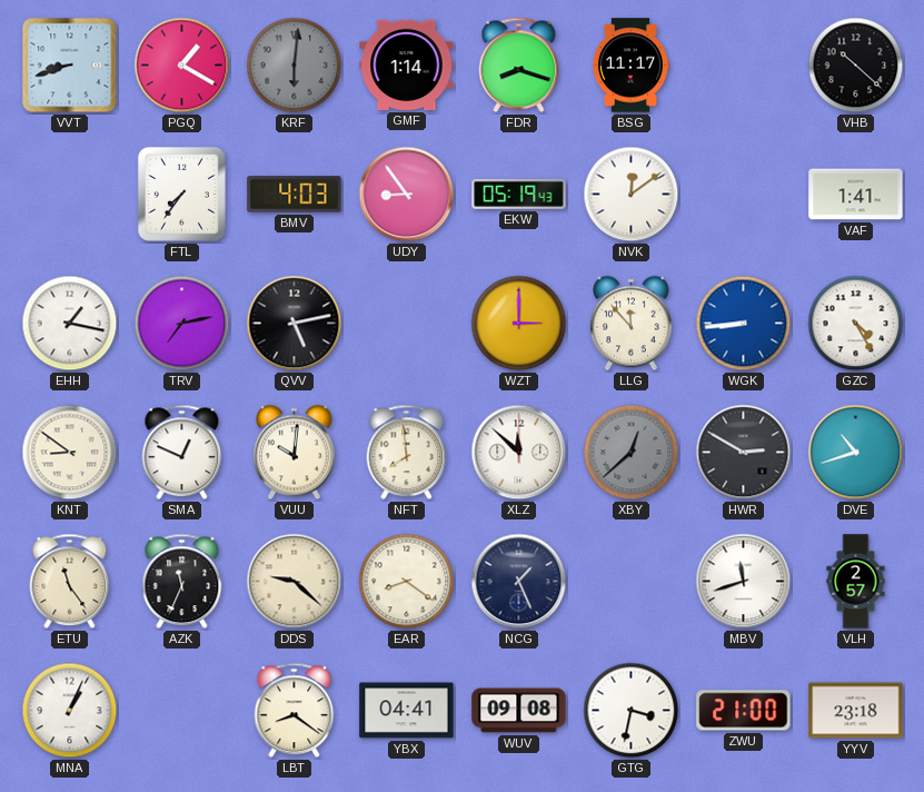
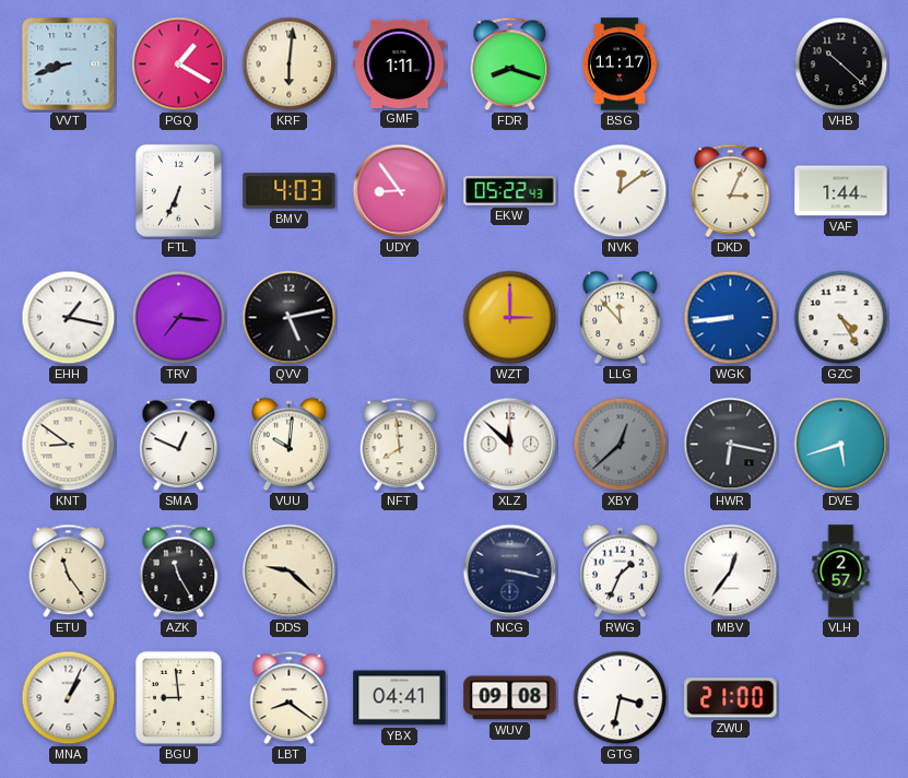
KRF dial: grey -> cream (290, 64)
GMF: 1:14 -> 1:11 (400, 63)
FTL: 7:36 -> 6:34 (178, 190)
EKW: 05:19 -> 05:22 (510, 190)
DKD: none -> 3:04 (731, 191)
VAF: 1:41 -> 1:44 (841, 191)
TRV: 7:13 -> 7:16 (179, 318)
HWR: 2:50 -> 6:17 (731, 445)
DVE: 10:42 -> 5:42 (841, 445)
AZK: 11:34 -> 11:25 (179, 571)
EAR: 8:21 -> none (407, 582)
NCG: 1:26 -> 3:17 (510, 571)
RWG: none -> 1:34 (621, 571)
MBV: 11:42 -> 12:36 (731, 571)
BGU: none -> 8:59 (178, 697)
YYV: 23:18 -> none (856, 711)
